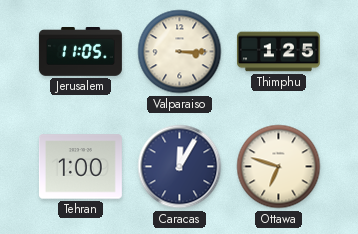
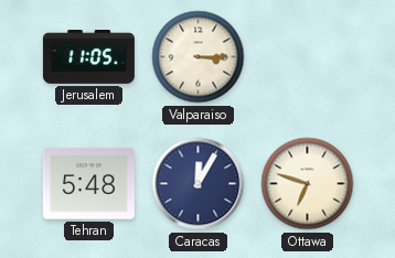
Thimphu: 1:25 -> none (278, 52)
Tehran: 1:00 -> 5:48 (88, 184)
